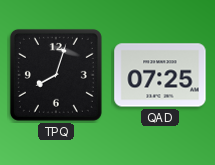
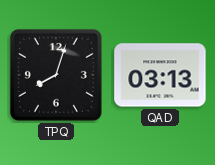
QAD: 07:25 -> 03:13 (160, 75)
